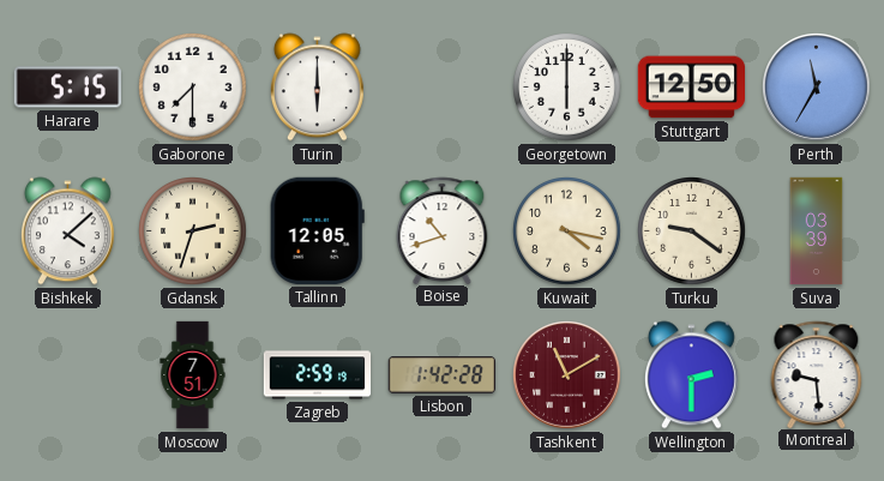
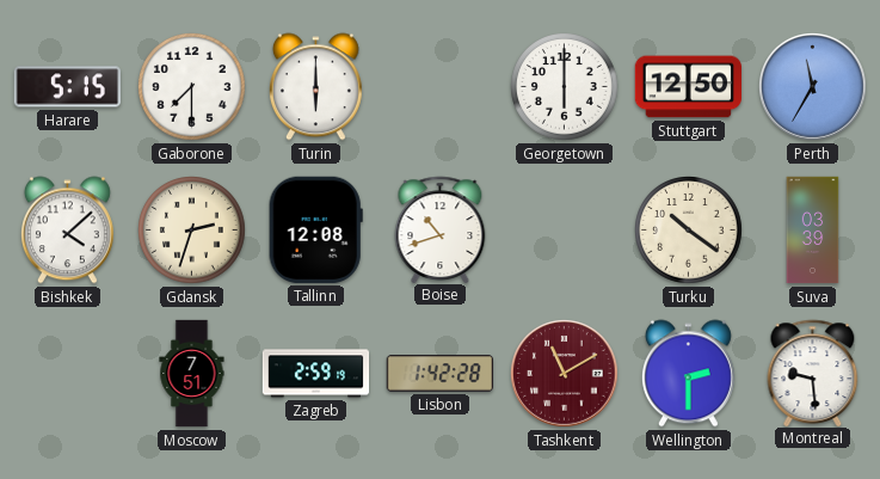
Tallinn: 12:05 -> 12:08 (315, 229)
Kuwait: 4:17 -> none (567, 232)
Turku: 9:21 -> 10:21 (689, 231)
